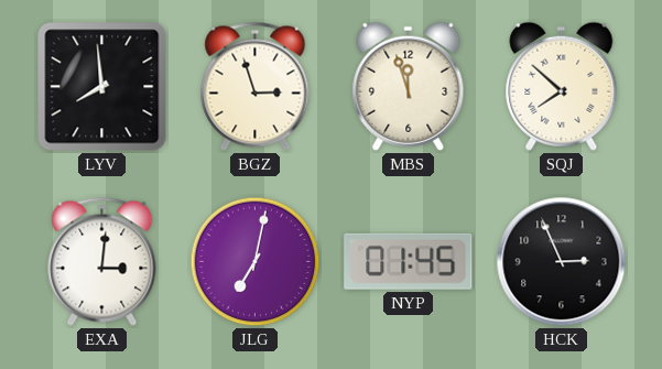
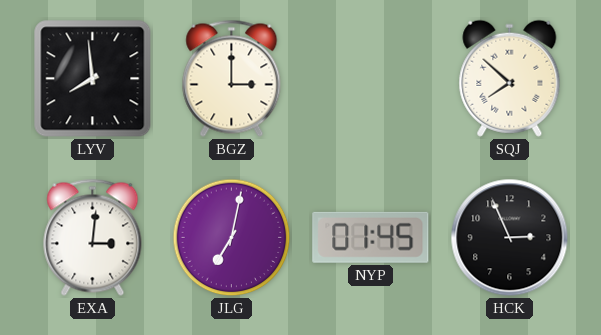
BGZ: 2:57 -> 3:00 (232, 78)
MBS: 11:57 -> none (409, 86)
